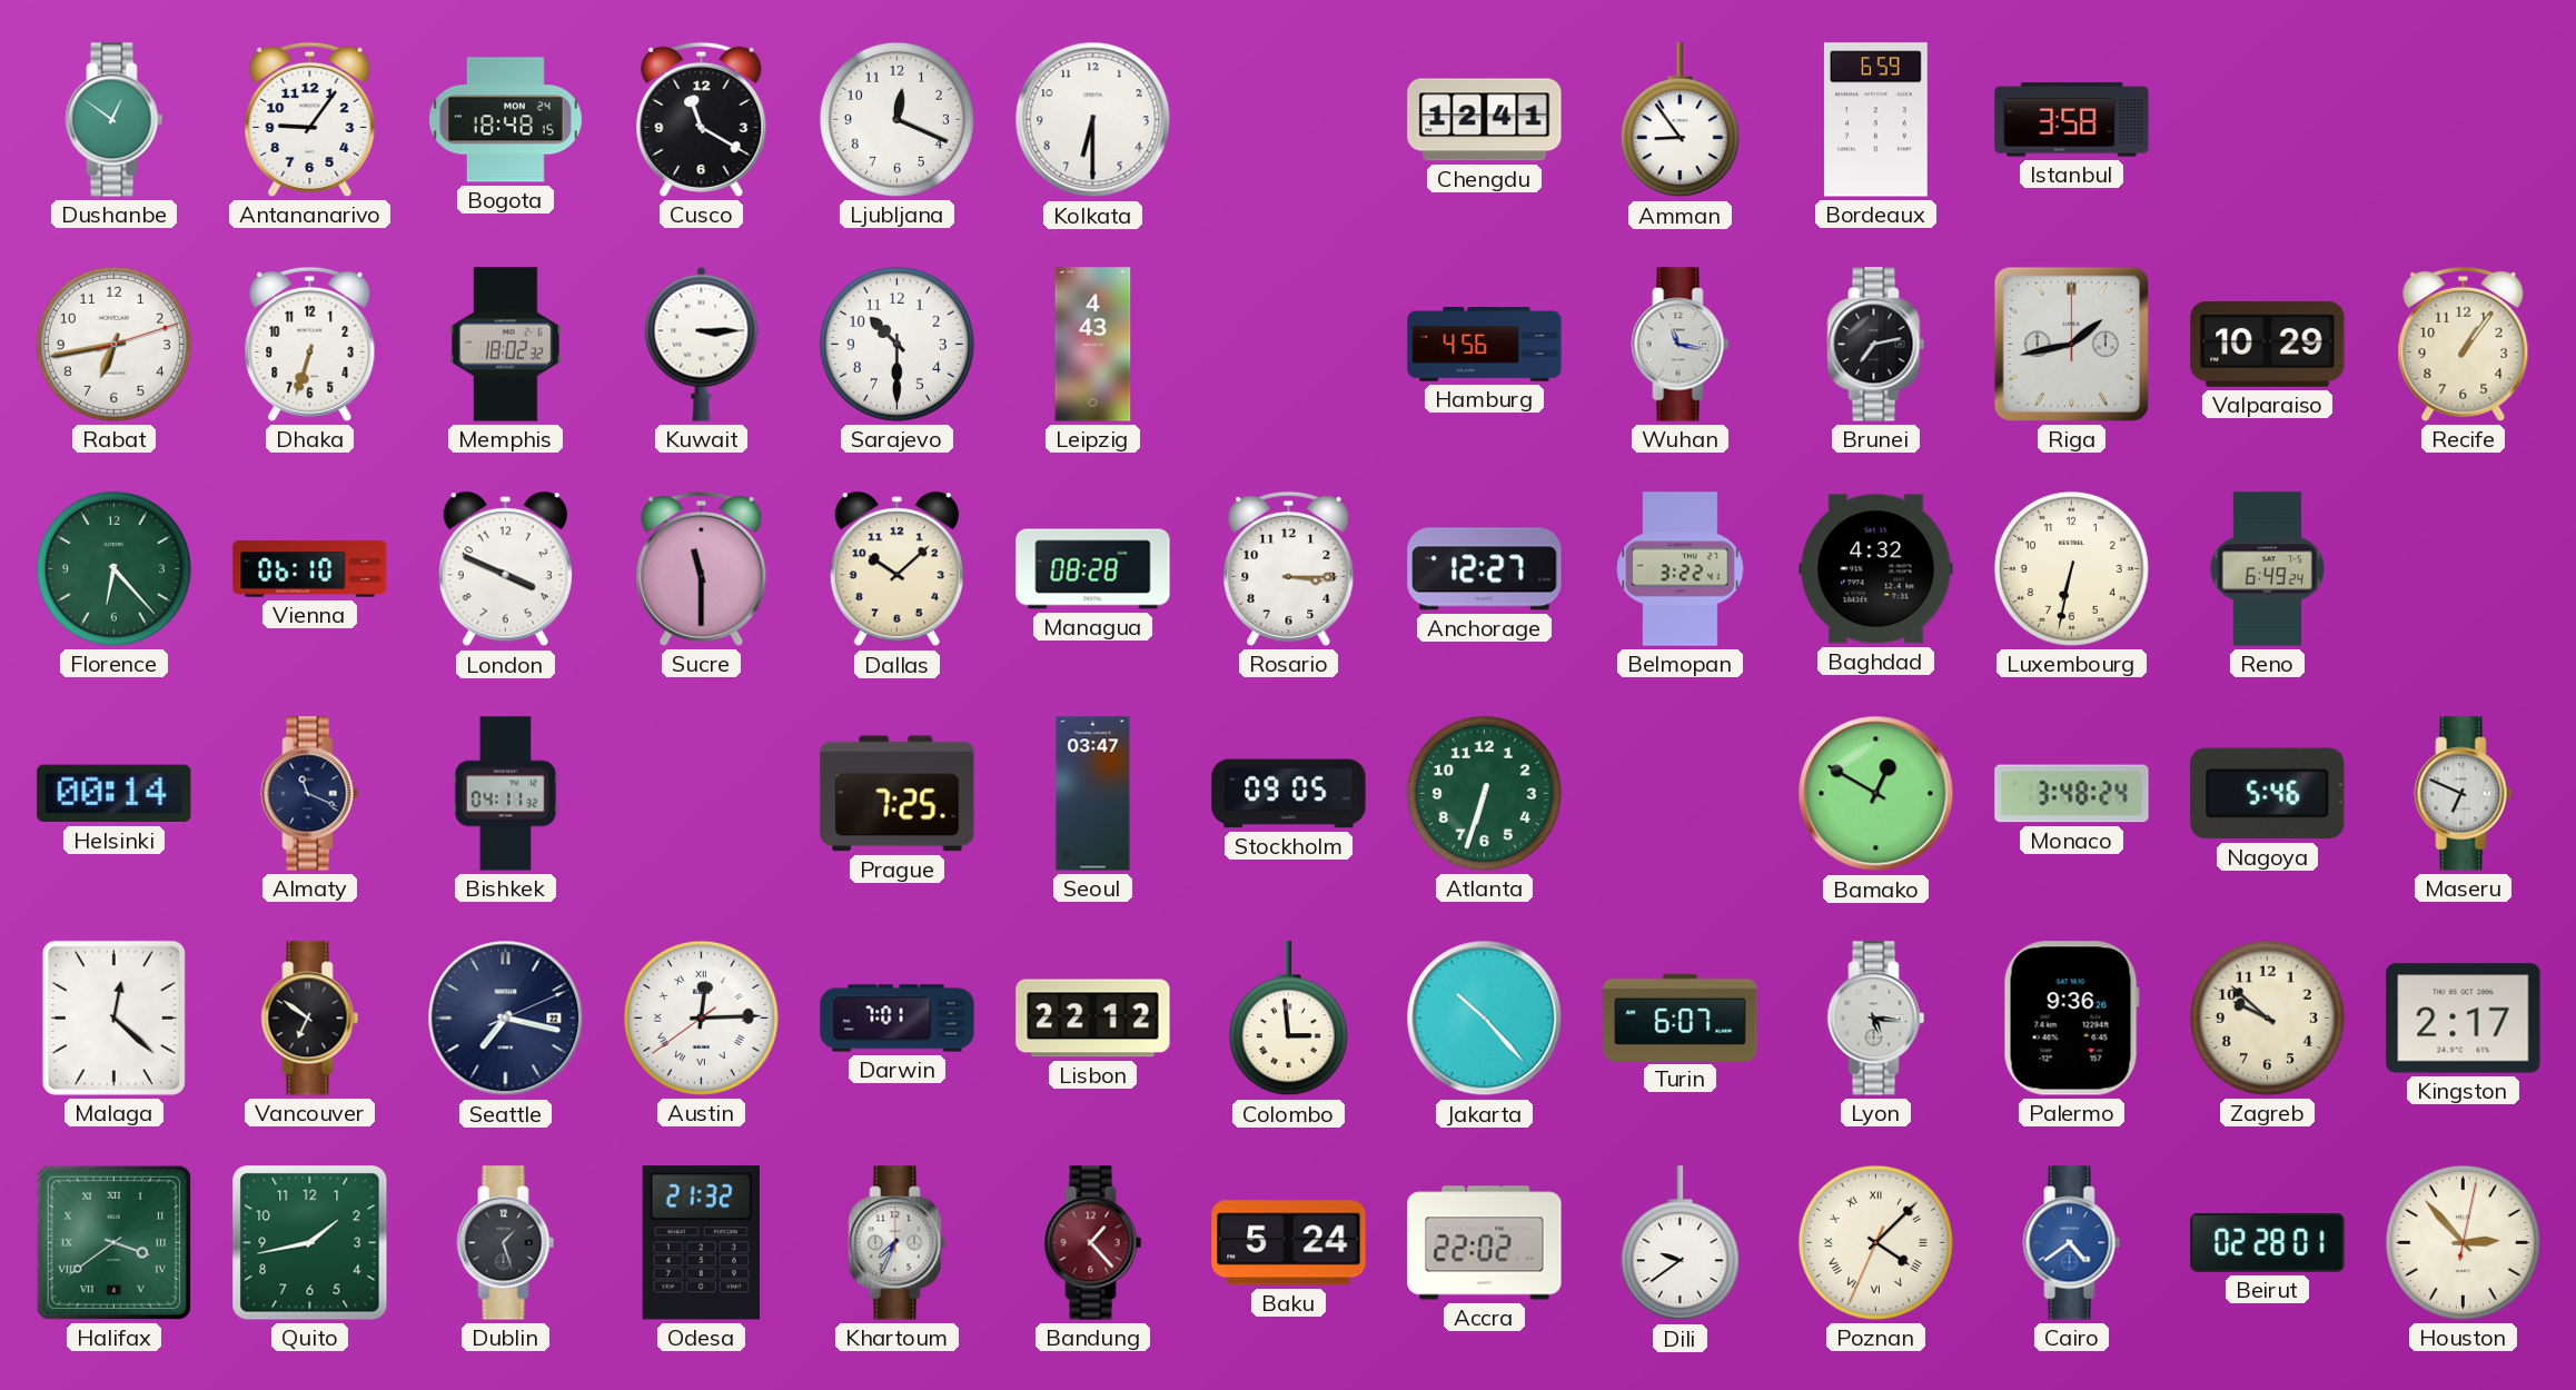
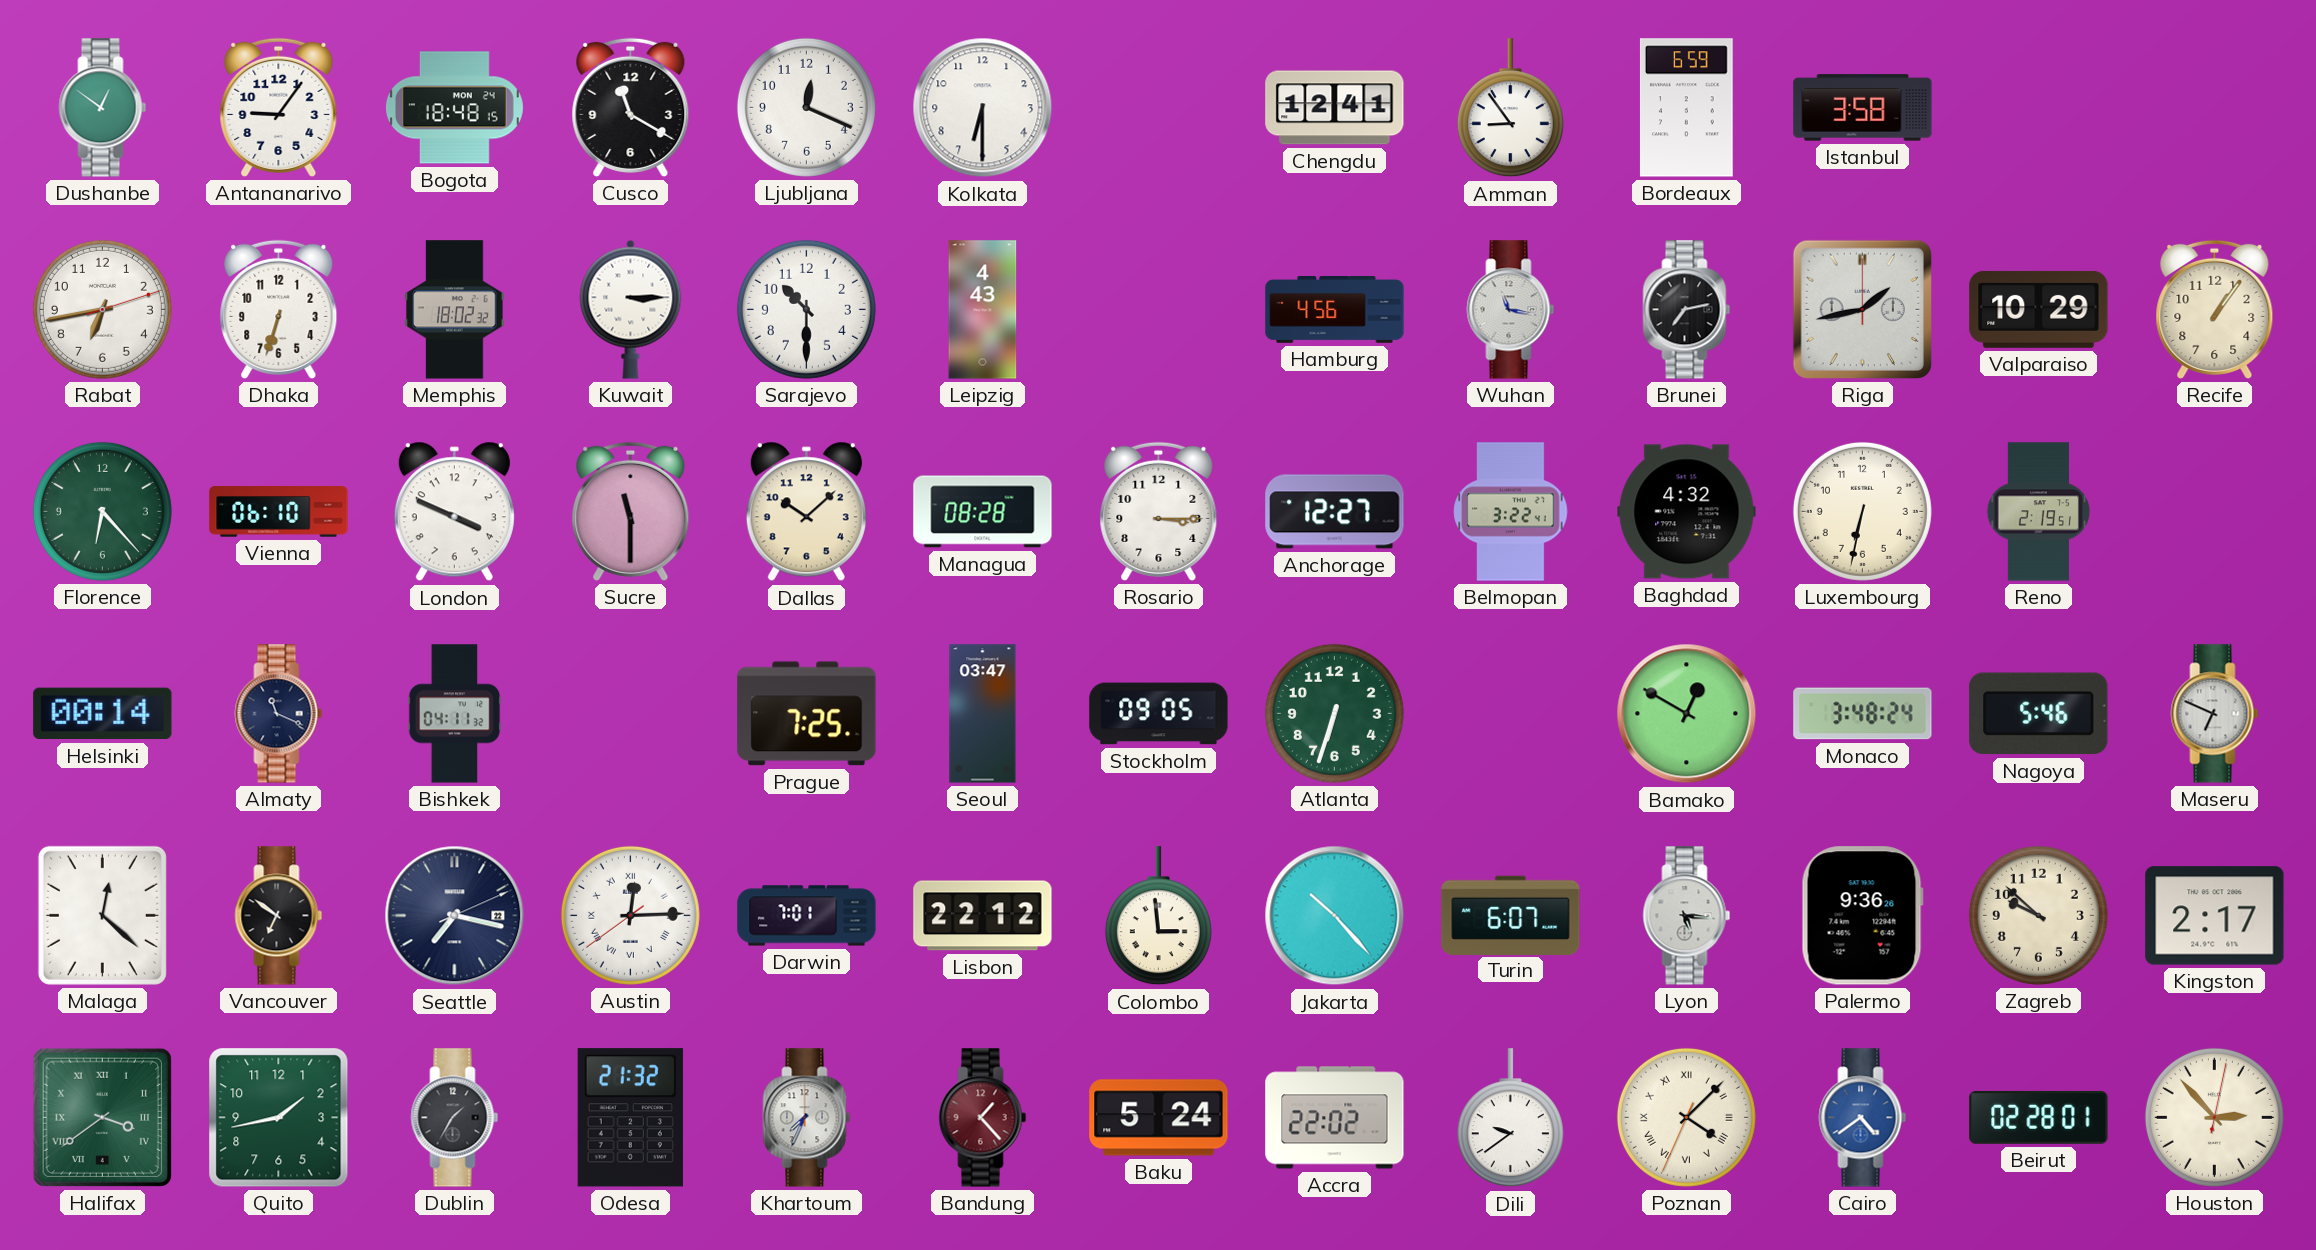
Reno: 6:49 -> 2:19 (2038, 512)
Dublin: 1:27 -> 1:35 (455, 1118)
